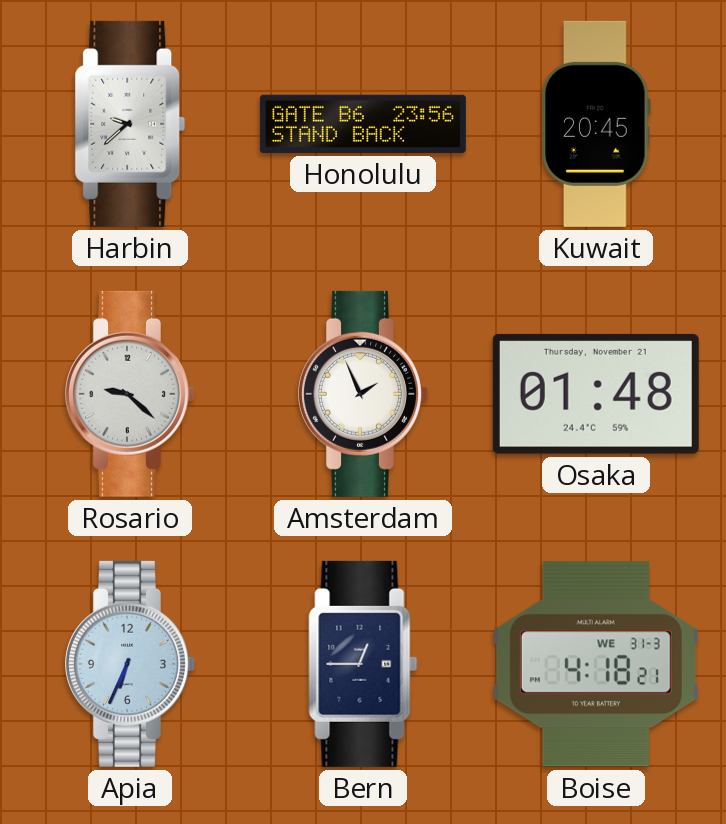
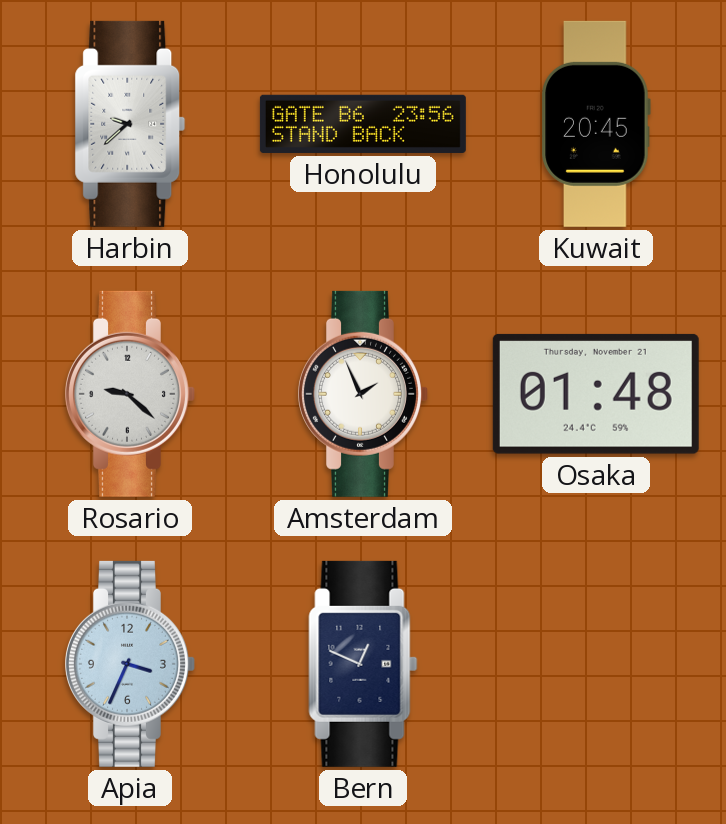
Apia: 6:34 -> 3:34 (131, 664)
Bern: 12:45 -> 12:49 (363, 664)
Boise: 4:18 -> none (596, 664)
